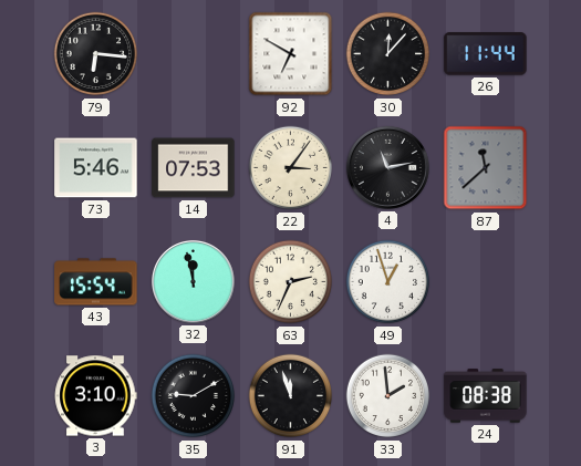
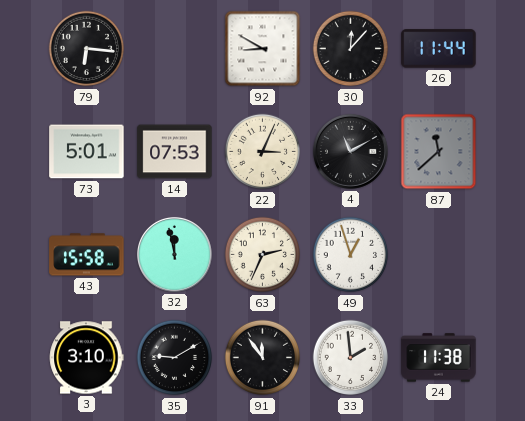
92: 6:50 -> 8:50 (263, 49)
73: 5:46 -> 5:01 (87, 152)
22: 3:06 -> 3:04 (263, 152)
4: 11:13 -> 11:10 (350, 151)
43: 15:54 -> 15:58 (87, 255)
91: 11:57 -> 11:54 (263, 358)
24: 08:38 -> 11:38 (439, 358)
